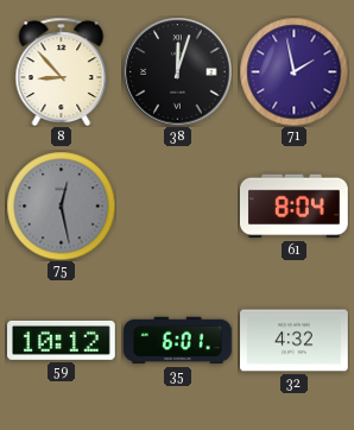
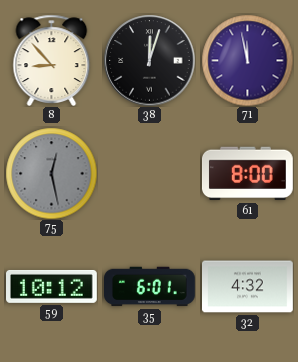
71: 1:58 -> 11:58 (247, 60)
61: 8:04 -> 8:00 (247, 174)
